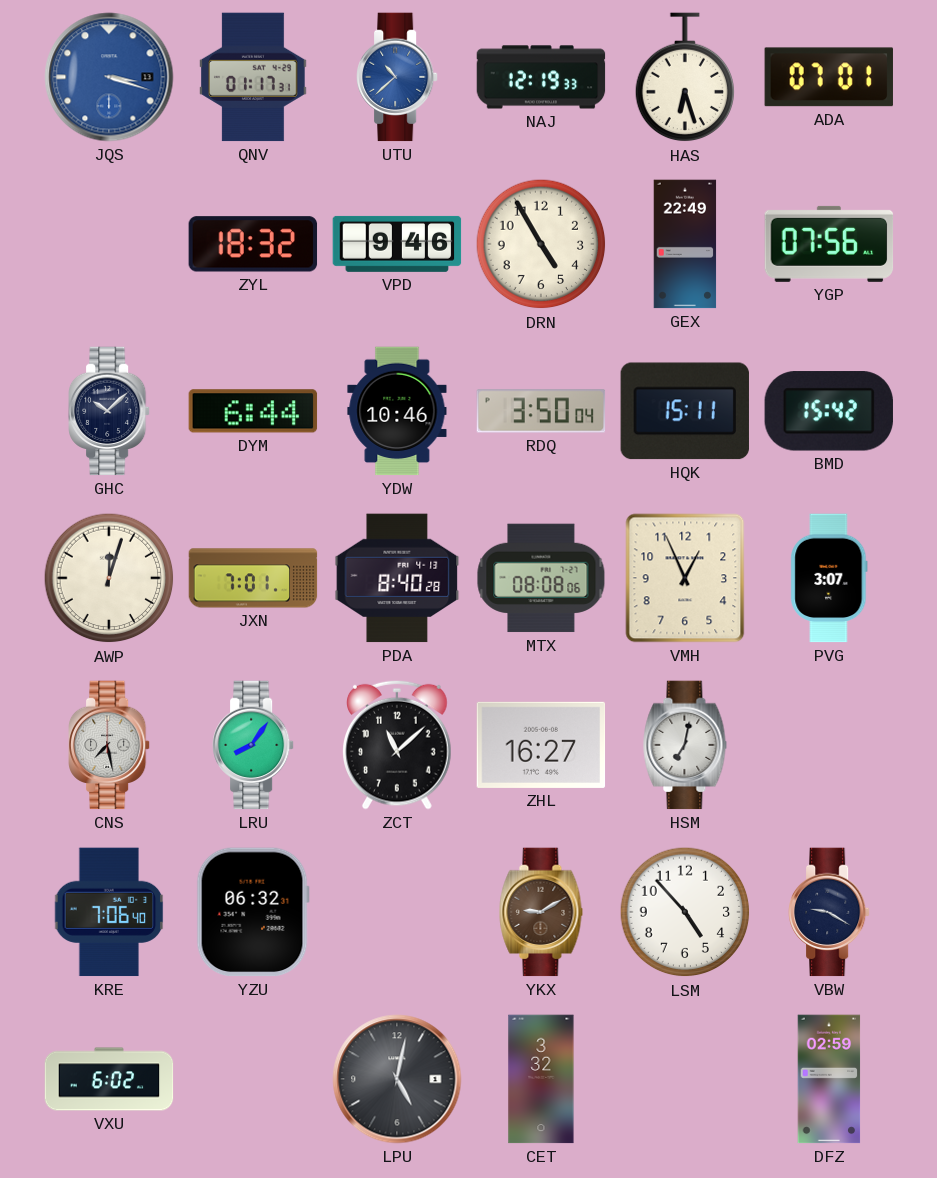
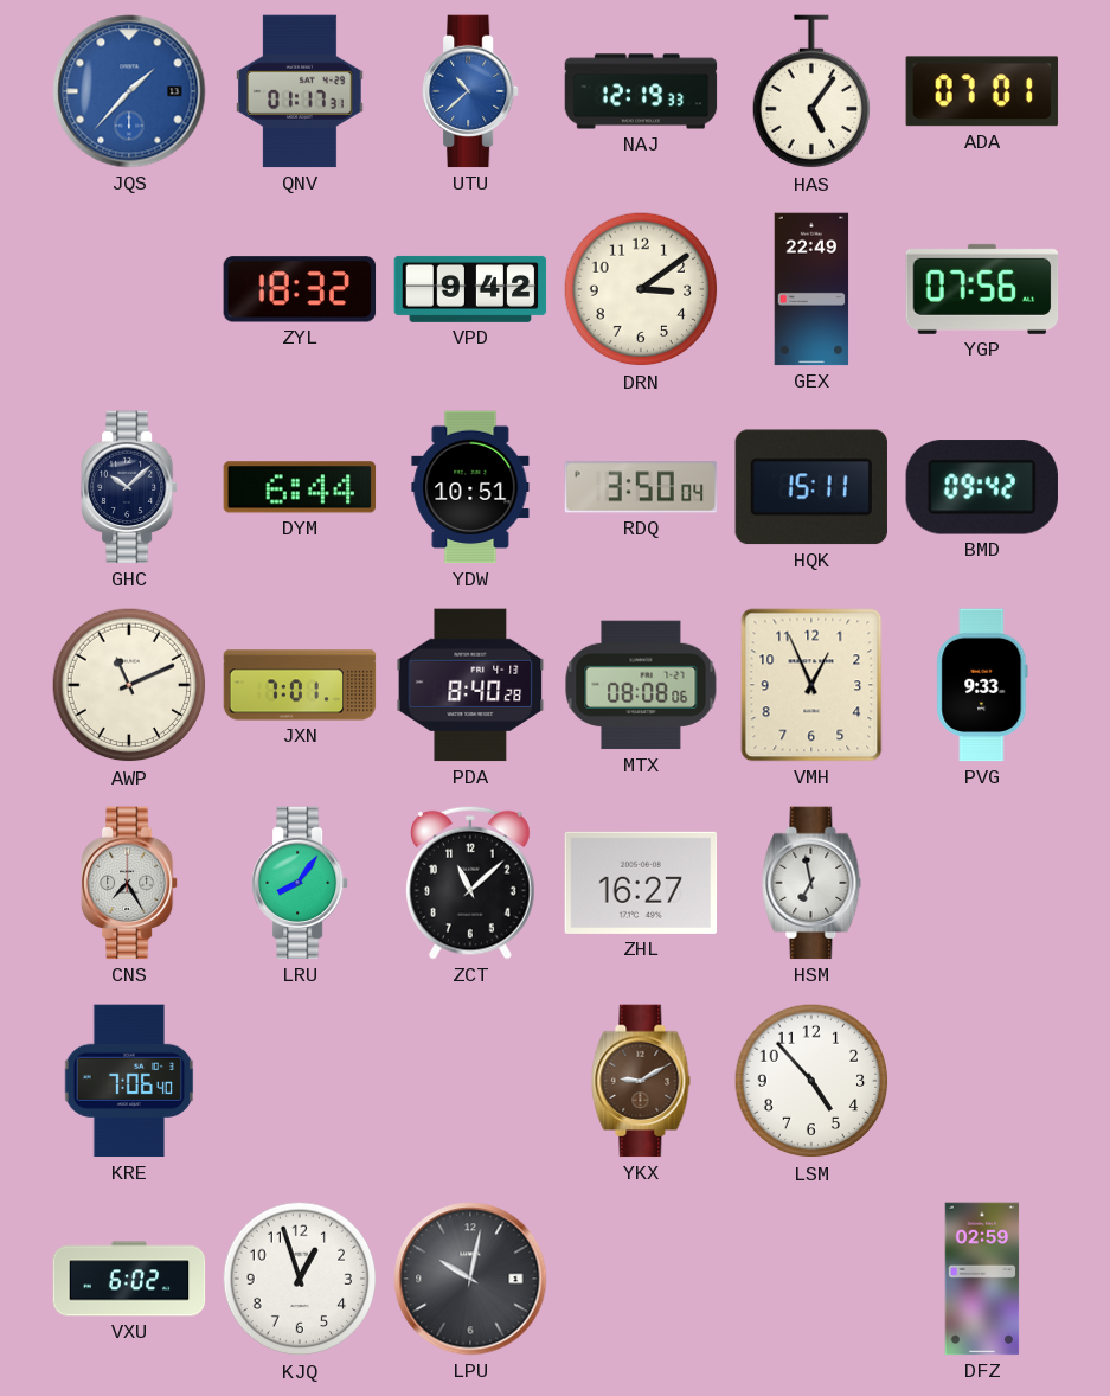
JQS: 3:18 -> 1:37 (129, 91)
HAS: 6:27 -> 5:06 (810, 92)
VPD: 9:46 -> 9:42 (470, 289)
DRN: 4:55 -> 3:09 (641, 289)
YDW: 10:46 -> 10:51 (470, 487)
BMD: 15:42 -> 09:42 (982, 487)
AWP: 12:03 -> 11:11 (129, 685)
PVG: 3:07 -> 9:33 (982, 685)
CNS: 7:28 -> 7:25 (130, 883)
HSM: 7:02 -> 6:58 (811, 883)
YZU: 06:32 -> none (253, 912)
VBW: 9:20 -> none (830, 912)
KJQ: none -> 12:57 (300, 1279)
LPU: 5:02 -> 10:02 (470, 1279)
CET: 3:32 -> none (541, 1079)
